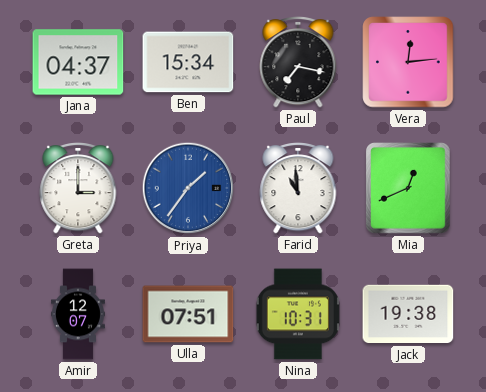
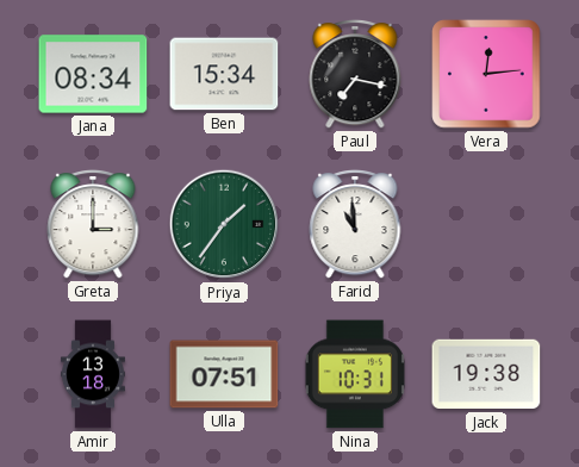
Jana: 04:37 -> 08:34 (93, 74)
Priya dial: blue -> green (224, 224)
Mia: 12:41 -> none (409, 189)
Amir: 12:07 -> 13:18 (93, 374)
